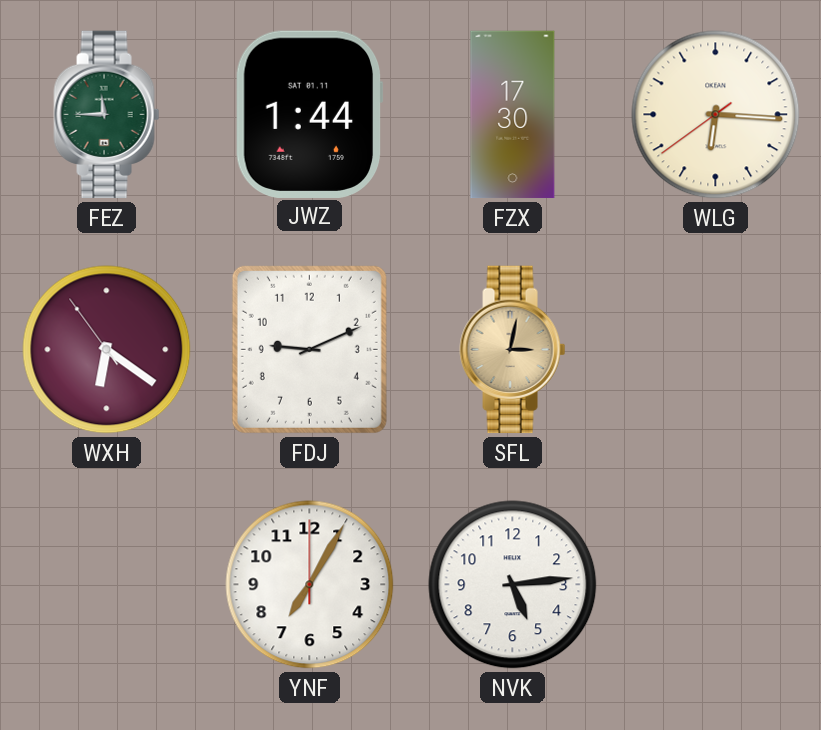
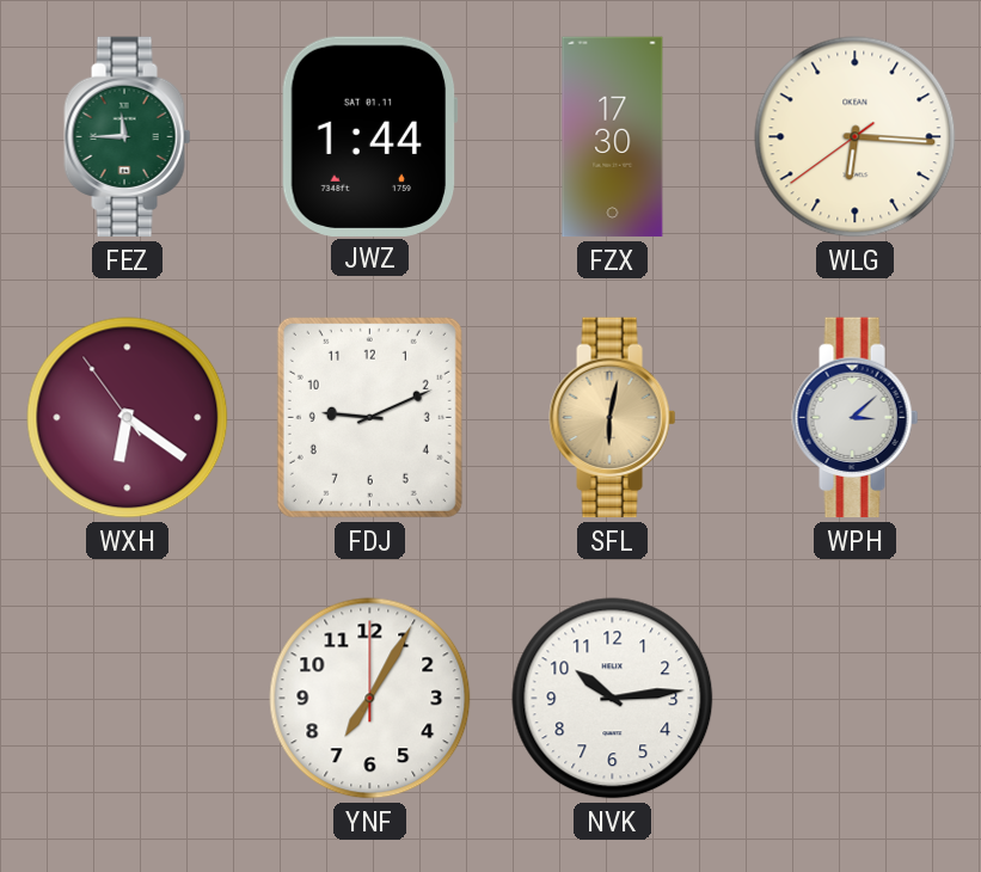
SFL: 3:02 -> 6:02 (613, 418)
WPH: none -> 3:08 (856, 418)
NVK: 5:14 -> 10:14 (613, 699)
